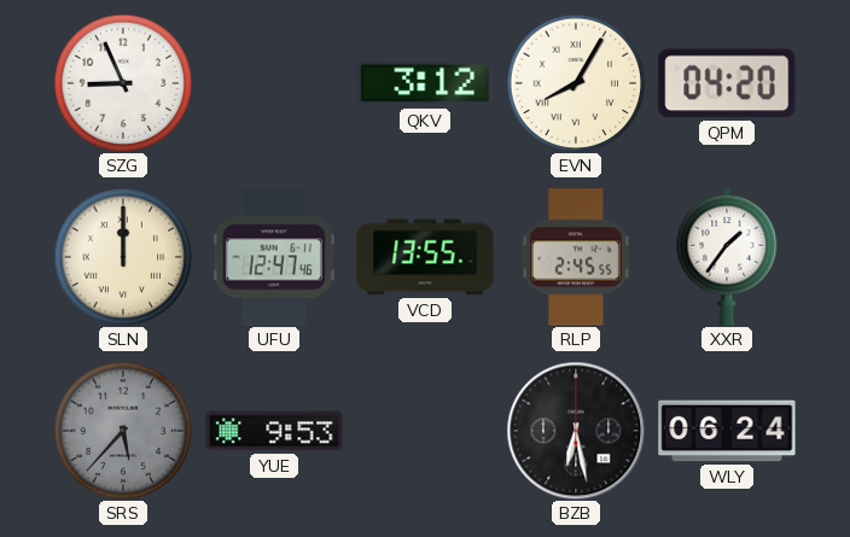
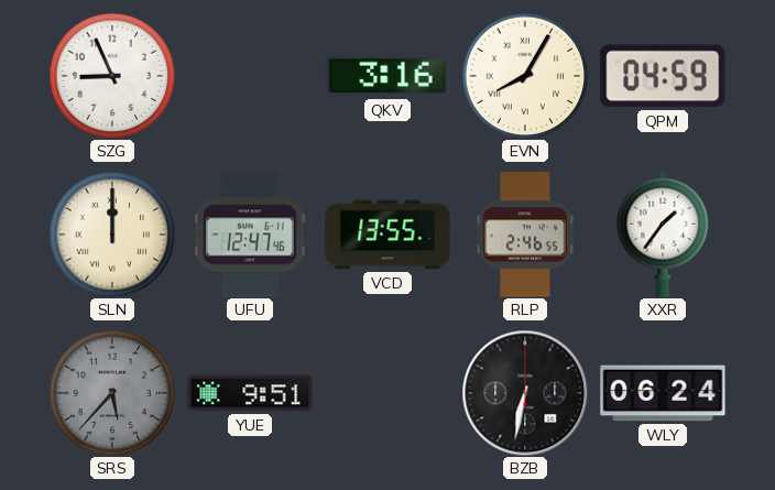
QKV: 3:12 -> 3:16 (387, 76)
QPM: 04:20 -> 04:59 (663, 76)
RLP: 2:45 -> 2:46 (525, 235)
YUE: 9:53 -> 9:51 (250, 393)
BZB: 6:28 -> 6:32 (525, 393)
